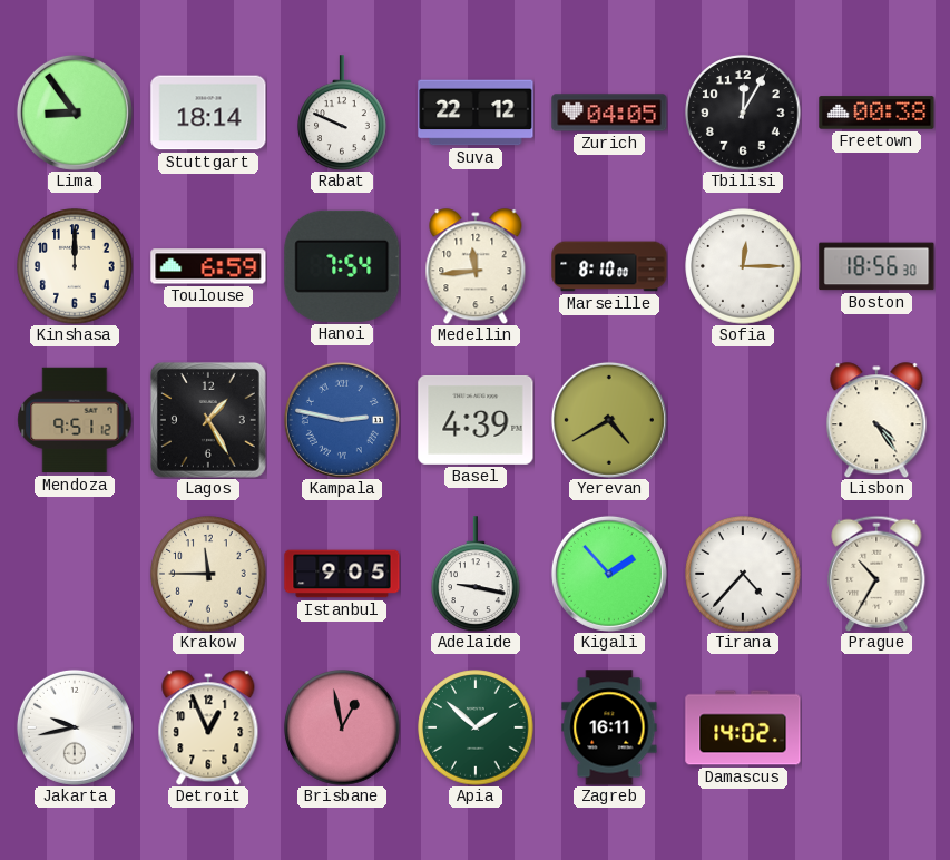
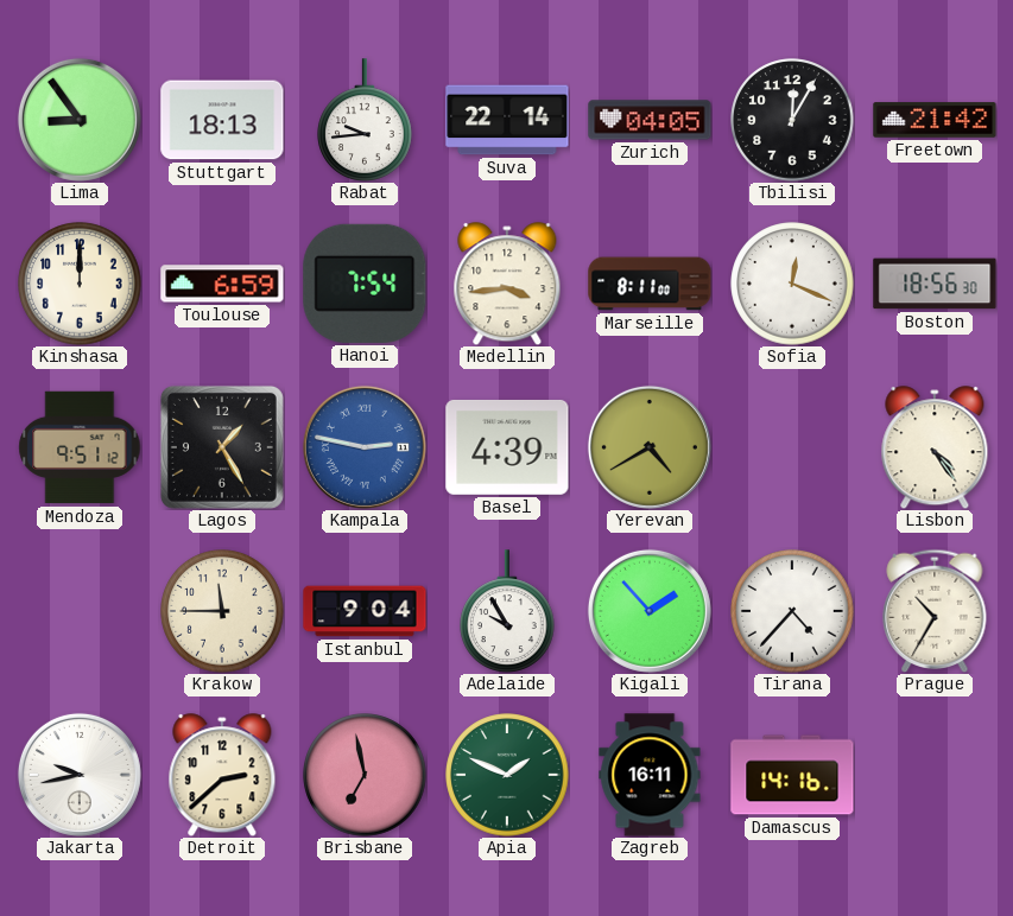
Stuttgart: 18:14 -> 18:13 (222, 120)
Rabat: 9:49 -> 9:44 (365, 120)
Suva: 22:12 -> 22:14 (507, 120)
Freetown: 00:38 -> 21:42 (935, 120)
Medellin: 11:44 -> 3:44 (507, 284)
Marseille: 8:10 -> 8:11 (650, 284)
Sofia: 12:15 -> 12:19 (792, 284)
Istanbul: 9:05 -> 9:04 (365, 611)
Adelaide: 9:17 -> 9:55 (507, 611)
Detroit: 12:56 -> 2:38 (222, 775)
Brisbane: 12:58 -> 6:58 (365, 775)
Apia: 1:52 -> 1:49 (507, 775)
Damascus: 14:02 -> 14:16 (792, 775)
